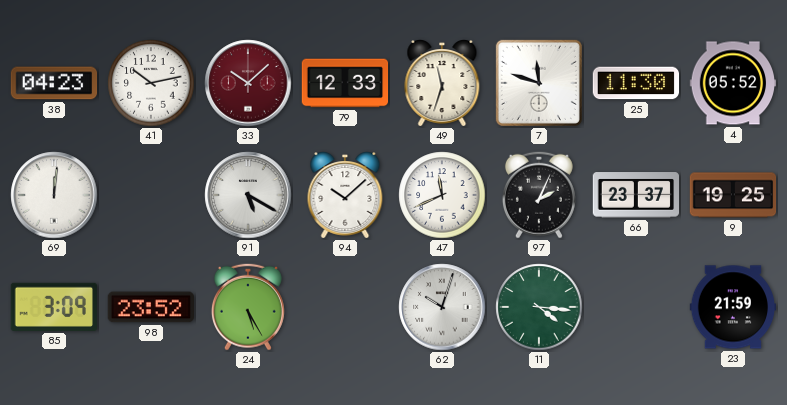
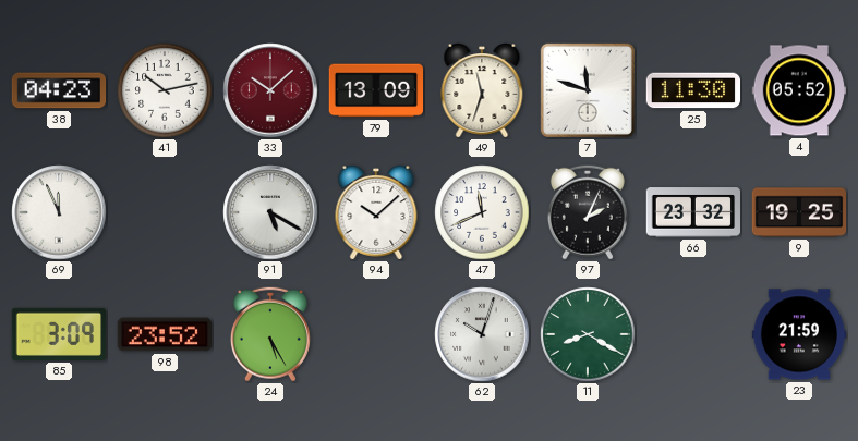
79: 12:33 -> 13:09 (376, 90)
69: 12:01 -> 11:56 (59, 212)
66: 23:37 -> 23:32 (693, 212)
11: 4:16 -> 8:20 (588, 334)
